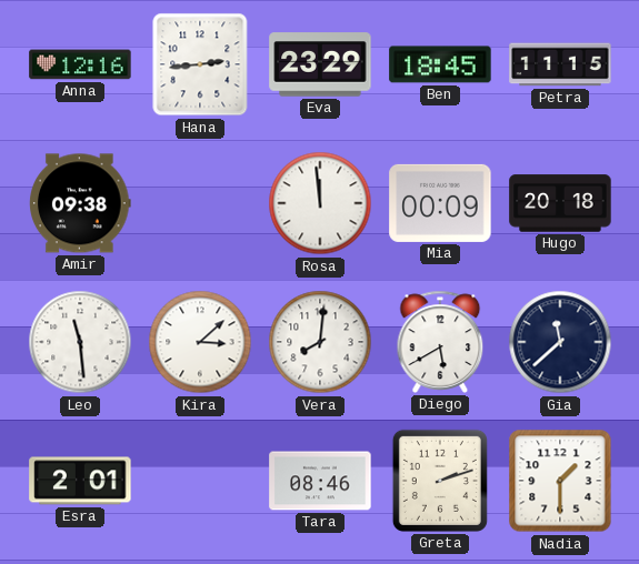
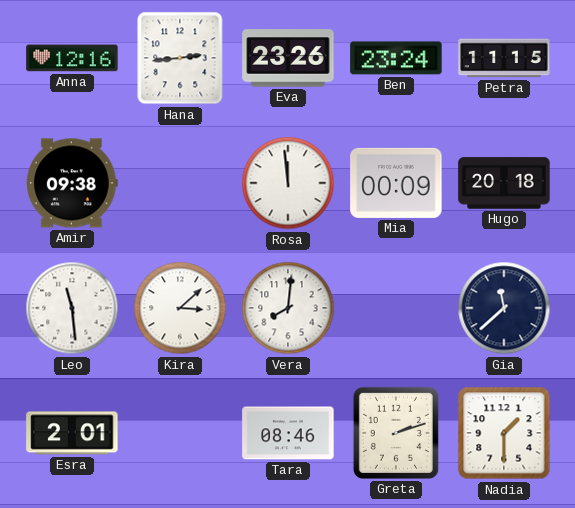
Eva: 23:29 -> 23:26 (288, 58)
Ben: 18:45 -> 23:24 (396, 58)
Diego: 5:40 -> none (440, 342)
